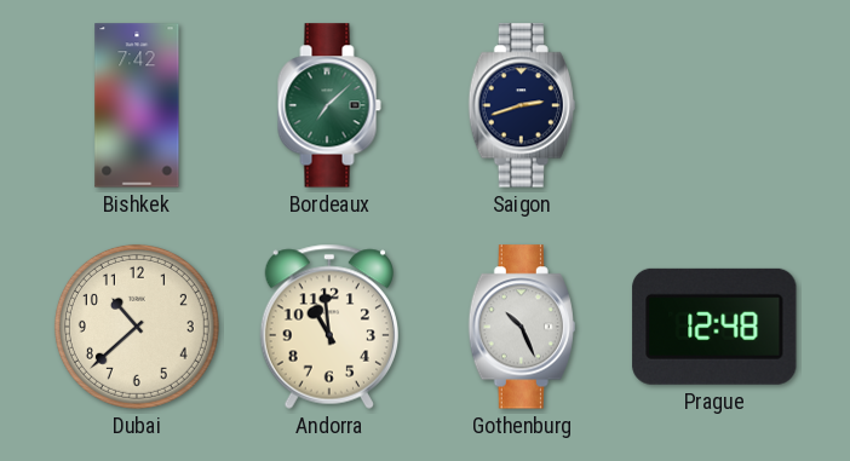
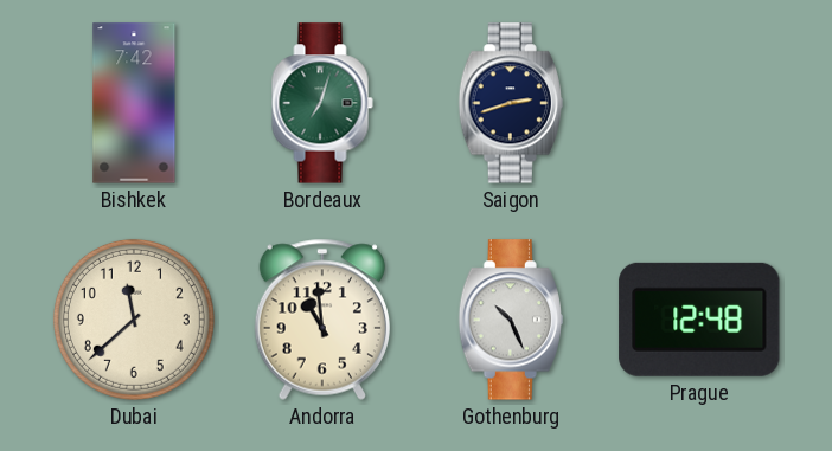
Bordeaux: 7:08 -> 7:03 (322, 103)
Dubai: 10:38 -> 11:38 (134, 320)
